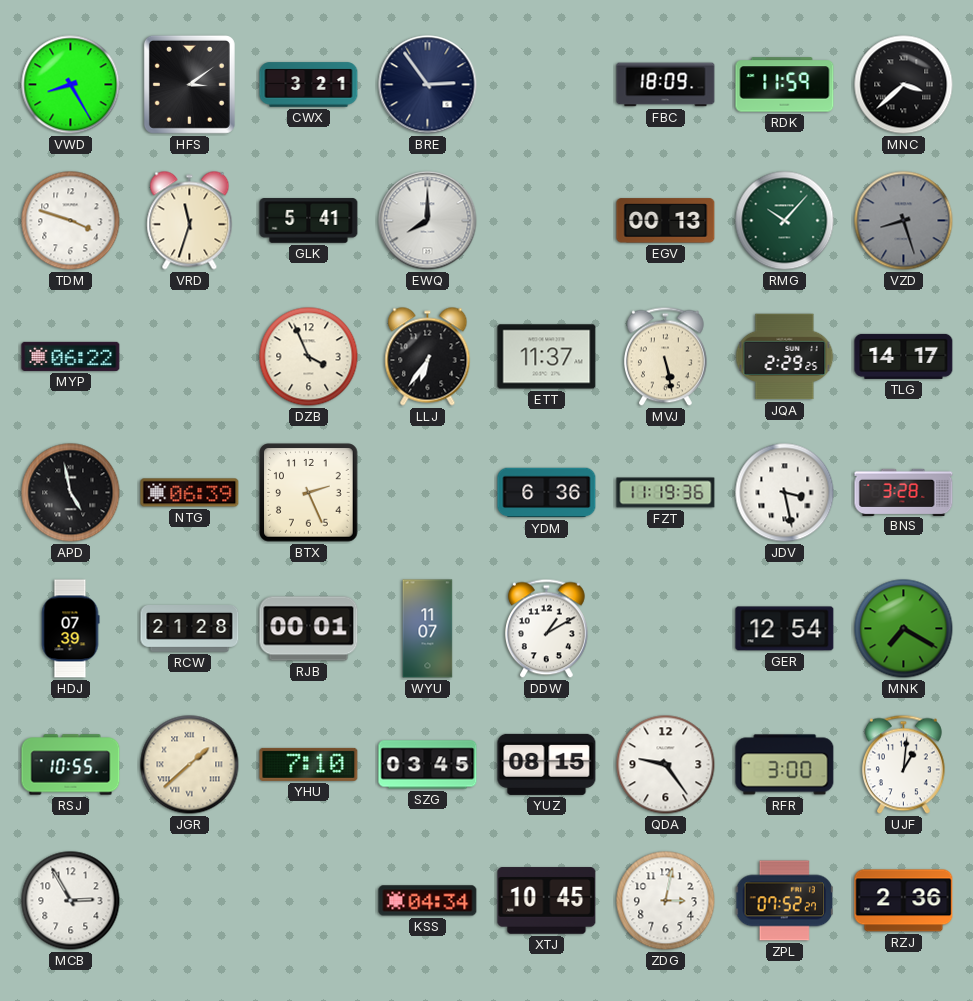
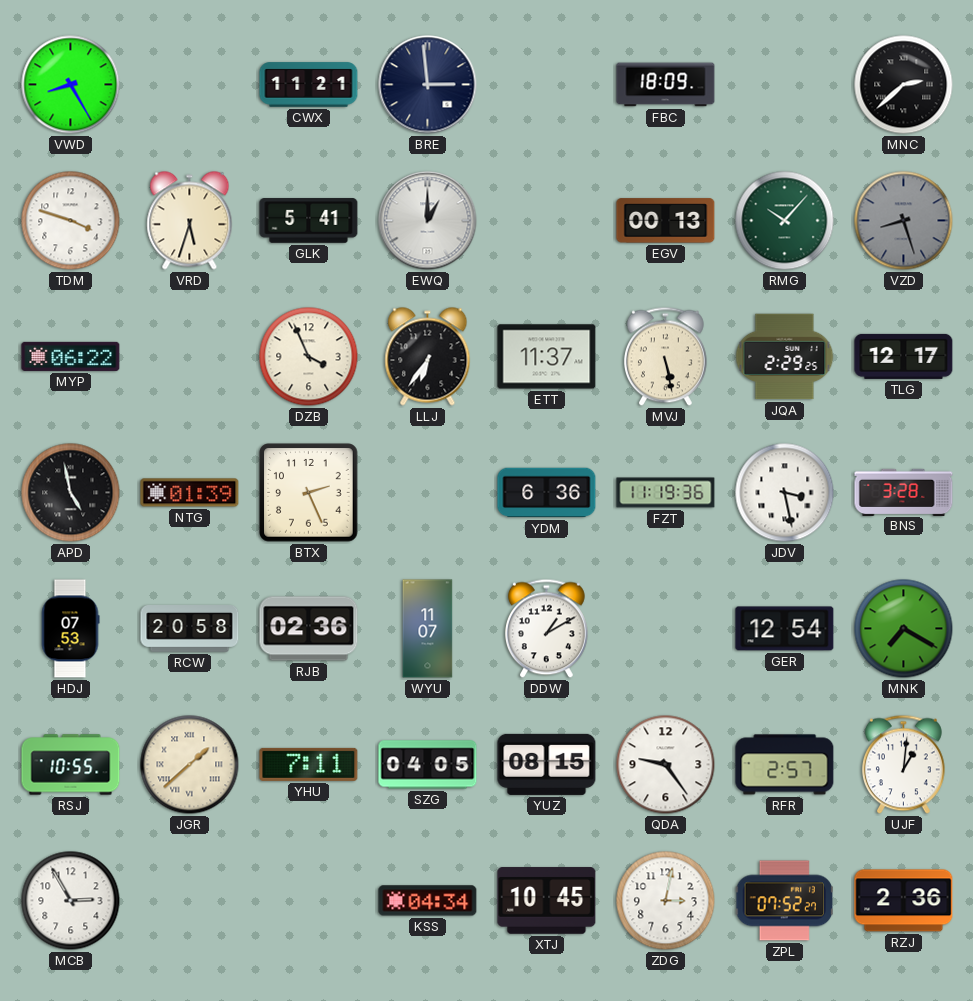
HFS: 3:09 -> none (189, 84)
CWX: 3:21 -> 11:21 (309, 85)
BRE: 2:54 -> 2:59 (428, 85)
RDK: 11:59 -> none (785, 85)
MNC: 3:38 -> 2:38 (904, 85)
VRD: 11:33 -> 5:33 (190, 221)
EWQ: 8:00 -> 1:00 (428, 221)
TLG: 14:17 -> 12:17 (904, 356)
NTG: 06:39 -> 01:39 (190, 493)
HDJ: 07:39 -> 07:53 (70, 629)
RCW: 21:28 -> 20:58 (190, 629)
RJB: 00:01 -> 02:36 (309, 629)
YHU: 7:10 -> 7:11 (309, 764)
SZG: 03:45 -> 04:05 (428, 765)
RFR: 3:00 -> 2:57 (785, 765)
